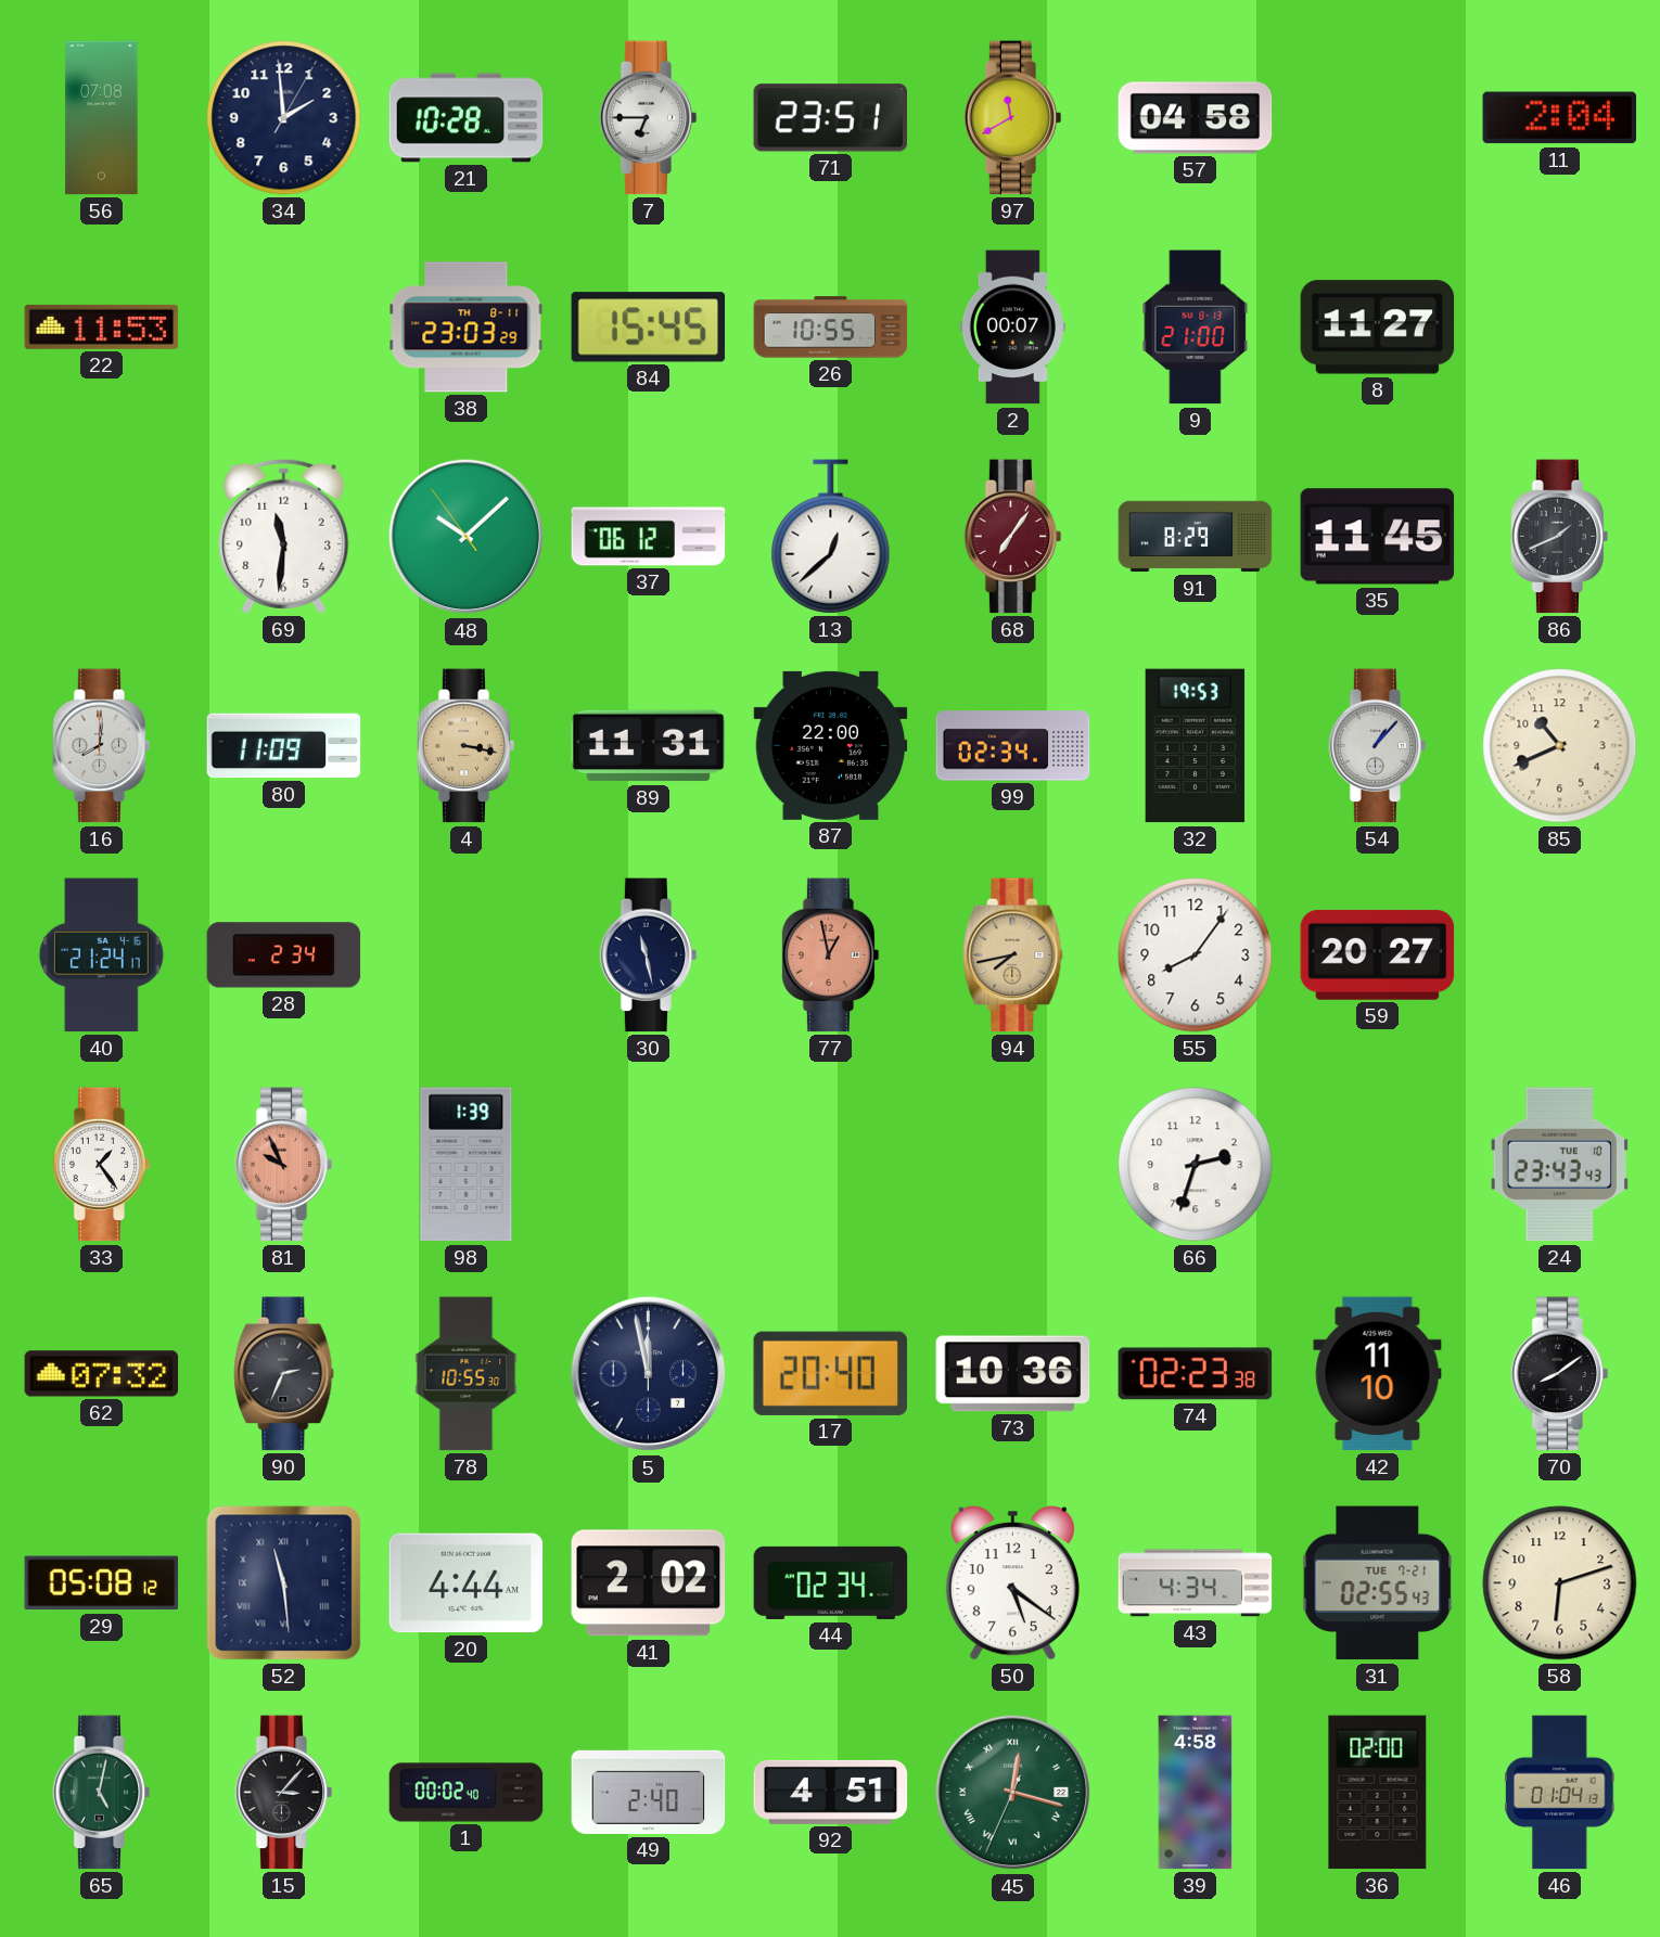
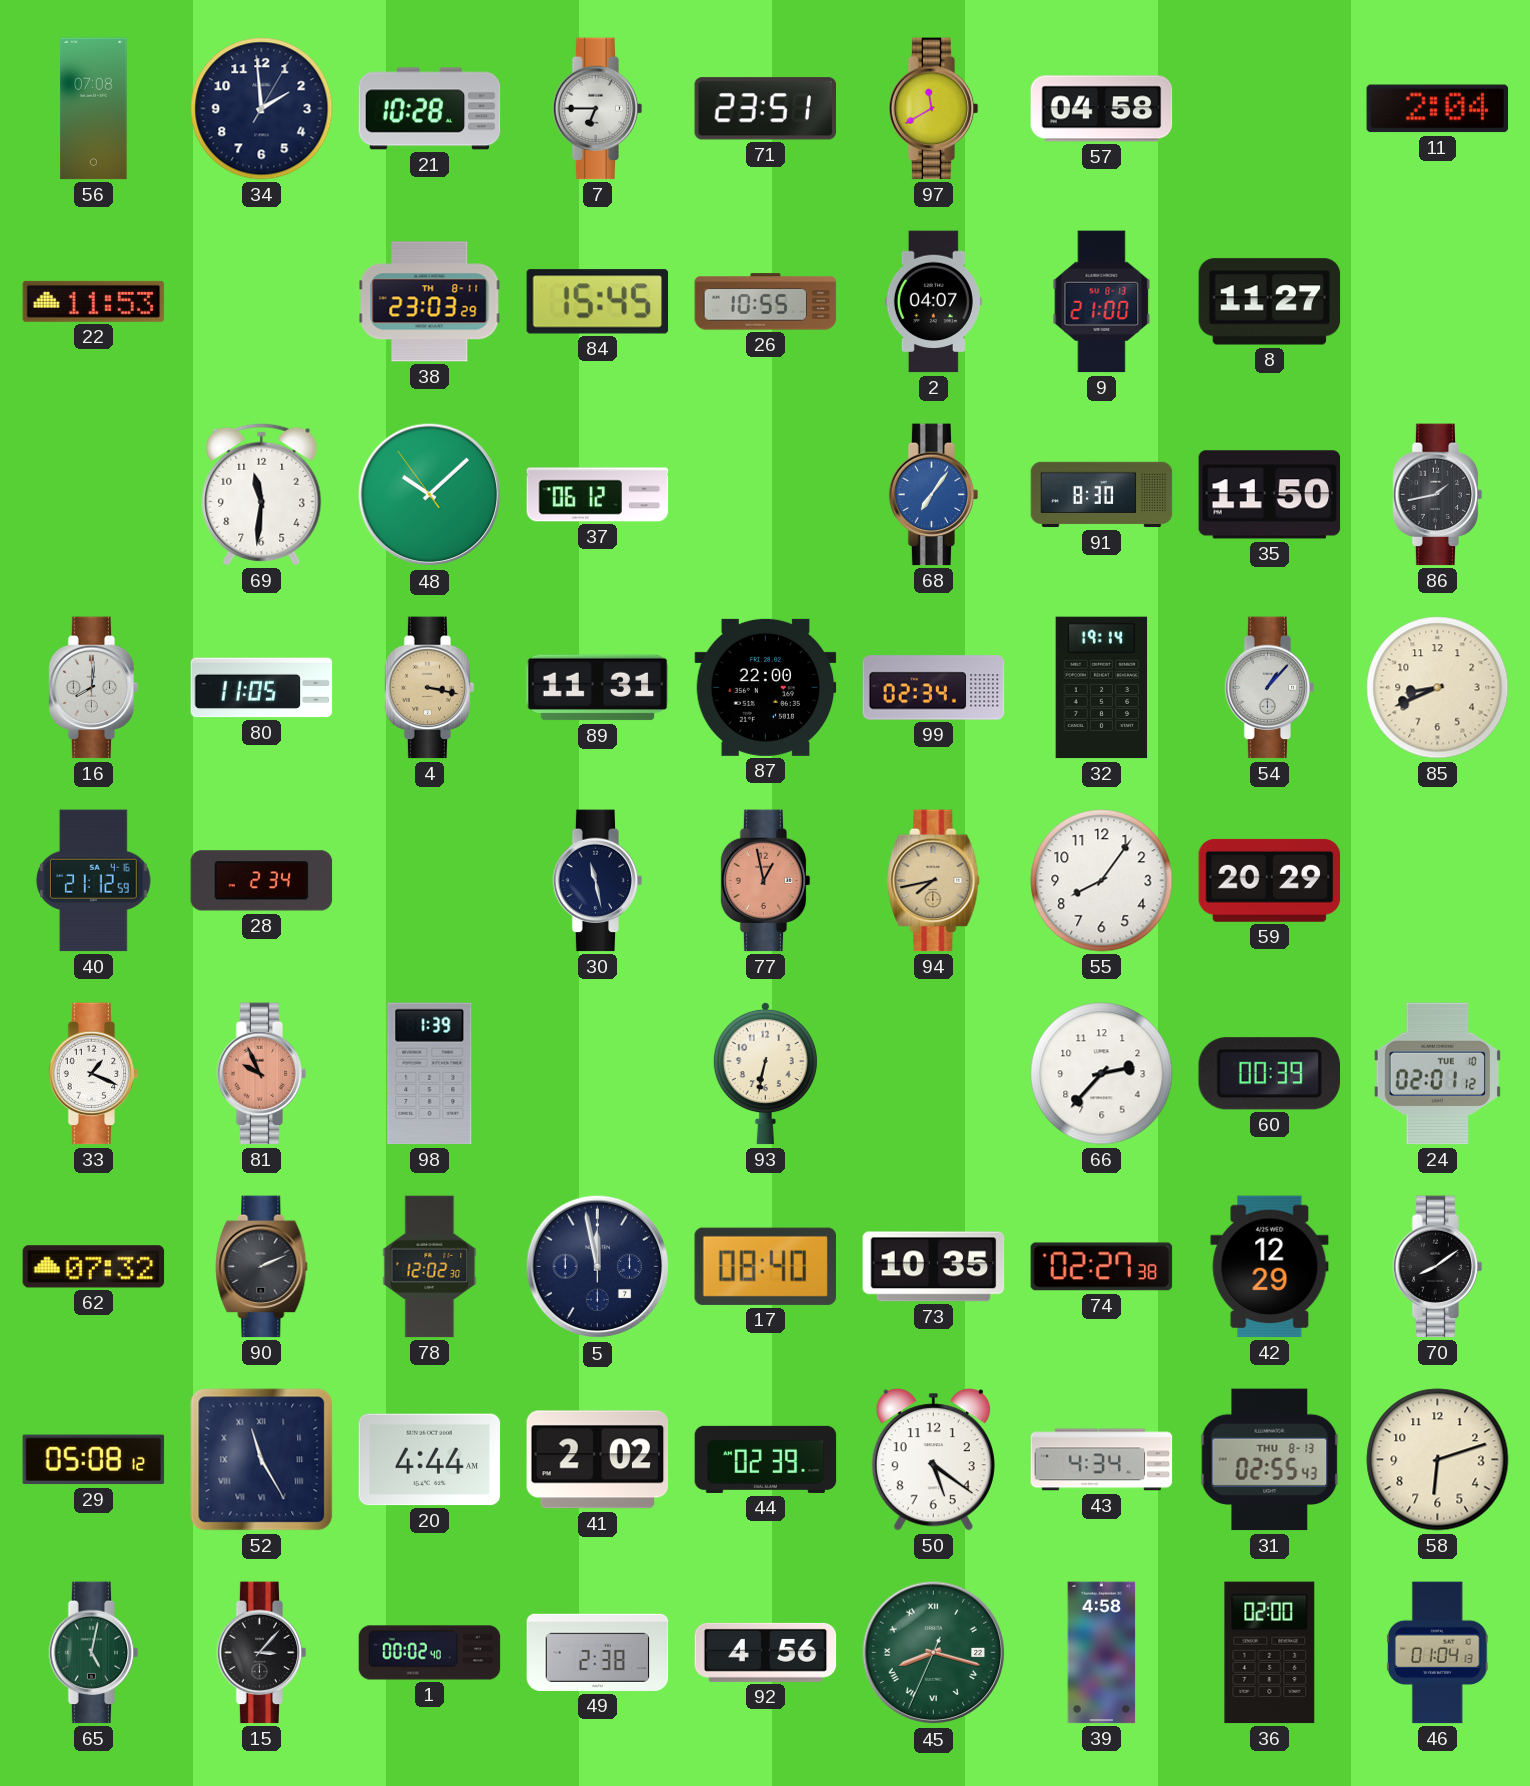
2: 00:07 -> 04:07 (933, 302)
13: 12:38 -> none (831, 537)
68 dial: burgundy -> blue (934, 495)
91: 8:29 -> 8:30 (1102, 495)
35: 11:45 -> 11:50 (1270, 495)
86: 1:41 -> 1:43 (1438, 495)
80: 11:09 -> 11:05 (262, 688)
32: 19:53 -> 19:14 (1102, 688)
85: 10:41 -> 8:41 (1438, 688)
40: 21:24 -> 21:12 (93, 881)
59: 20:27 -> 20:29 (1270, 880)
33: 1:24 -> 1:19 (94, 1074)
93: none -> 6:32 (765, 1073)
66: 2:33 -> 2:37 (1102, 1074)
60: none -> 00:39 (1269, 1074)
24: 23:43 -> 02:01 (1437, 1074)
90: 2:34 -> 2:11 (262, 1267)
78: 10:55 -> 12:02 (430, 1267)
17: 20:40 -> 08:40 (765, 1266)
73: 10:36 -> 10:35 (934, 1267)
74: 02:23 -> 02:27 (1102, 1267)
42: 11:10 -> 12:29 (1270, 1267)
52: 11:29 -> 11:25 (262, 1460)
44: 02:34 -> 02:39 (766, 1459)
31 date: TUE 7-21 -> THU 8-13 (1270, 1460)
49: 2:40 -> 2:38 (598, 1652)
92: 4:51 -> 4:56 (766, 1652)
45: 12:17 -> 8:17 (934, 1653)
